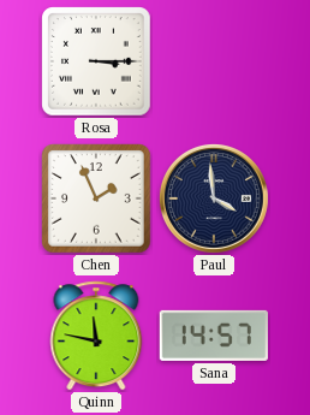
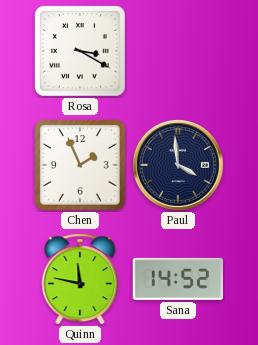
Rosa: 3:15 -> 3:20 (80, 51)
Sana: 14:57 -> 14:52 (178, 279)
